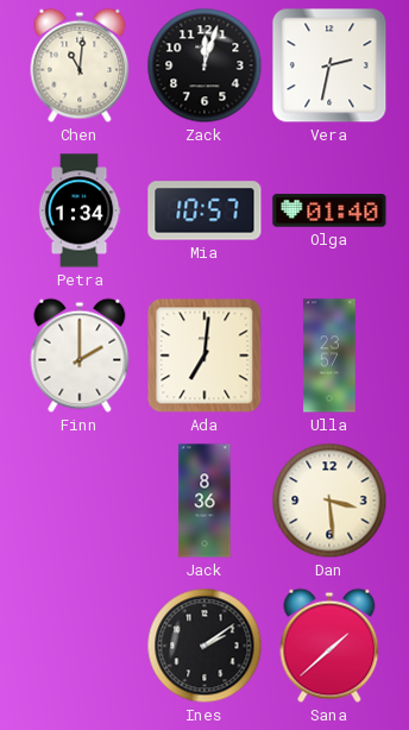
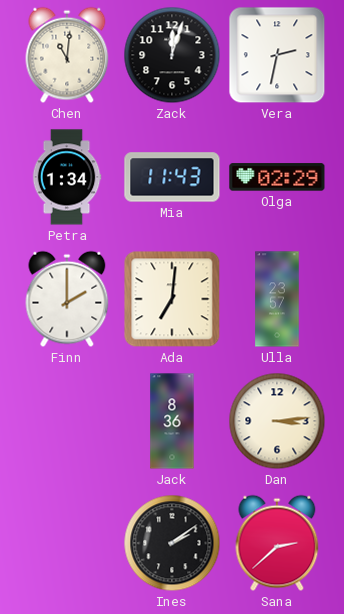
Mia: 10:57 -> 11:43 (172, 177)
Olga: 01:40 -> 02:29 (277, 177)
Dan: 3:29 -> 3:14 (277, 421)
Sana: 1:38 -> 2:38 (277, 543)
